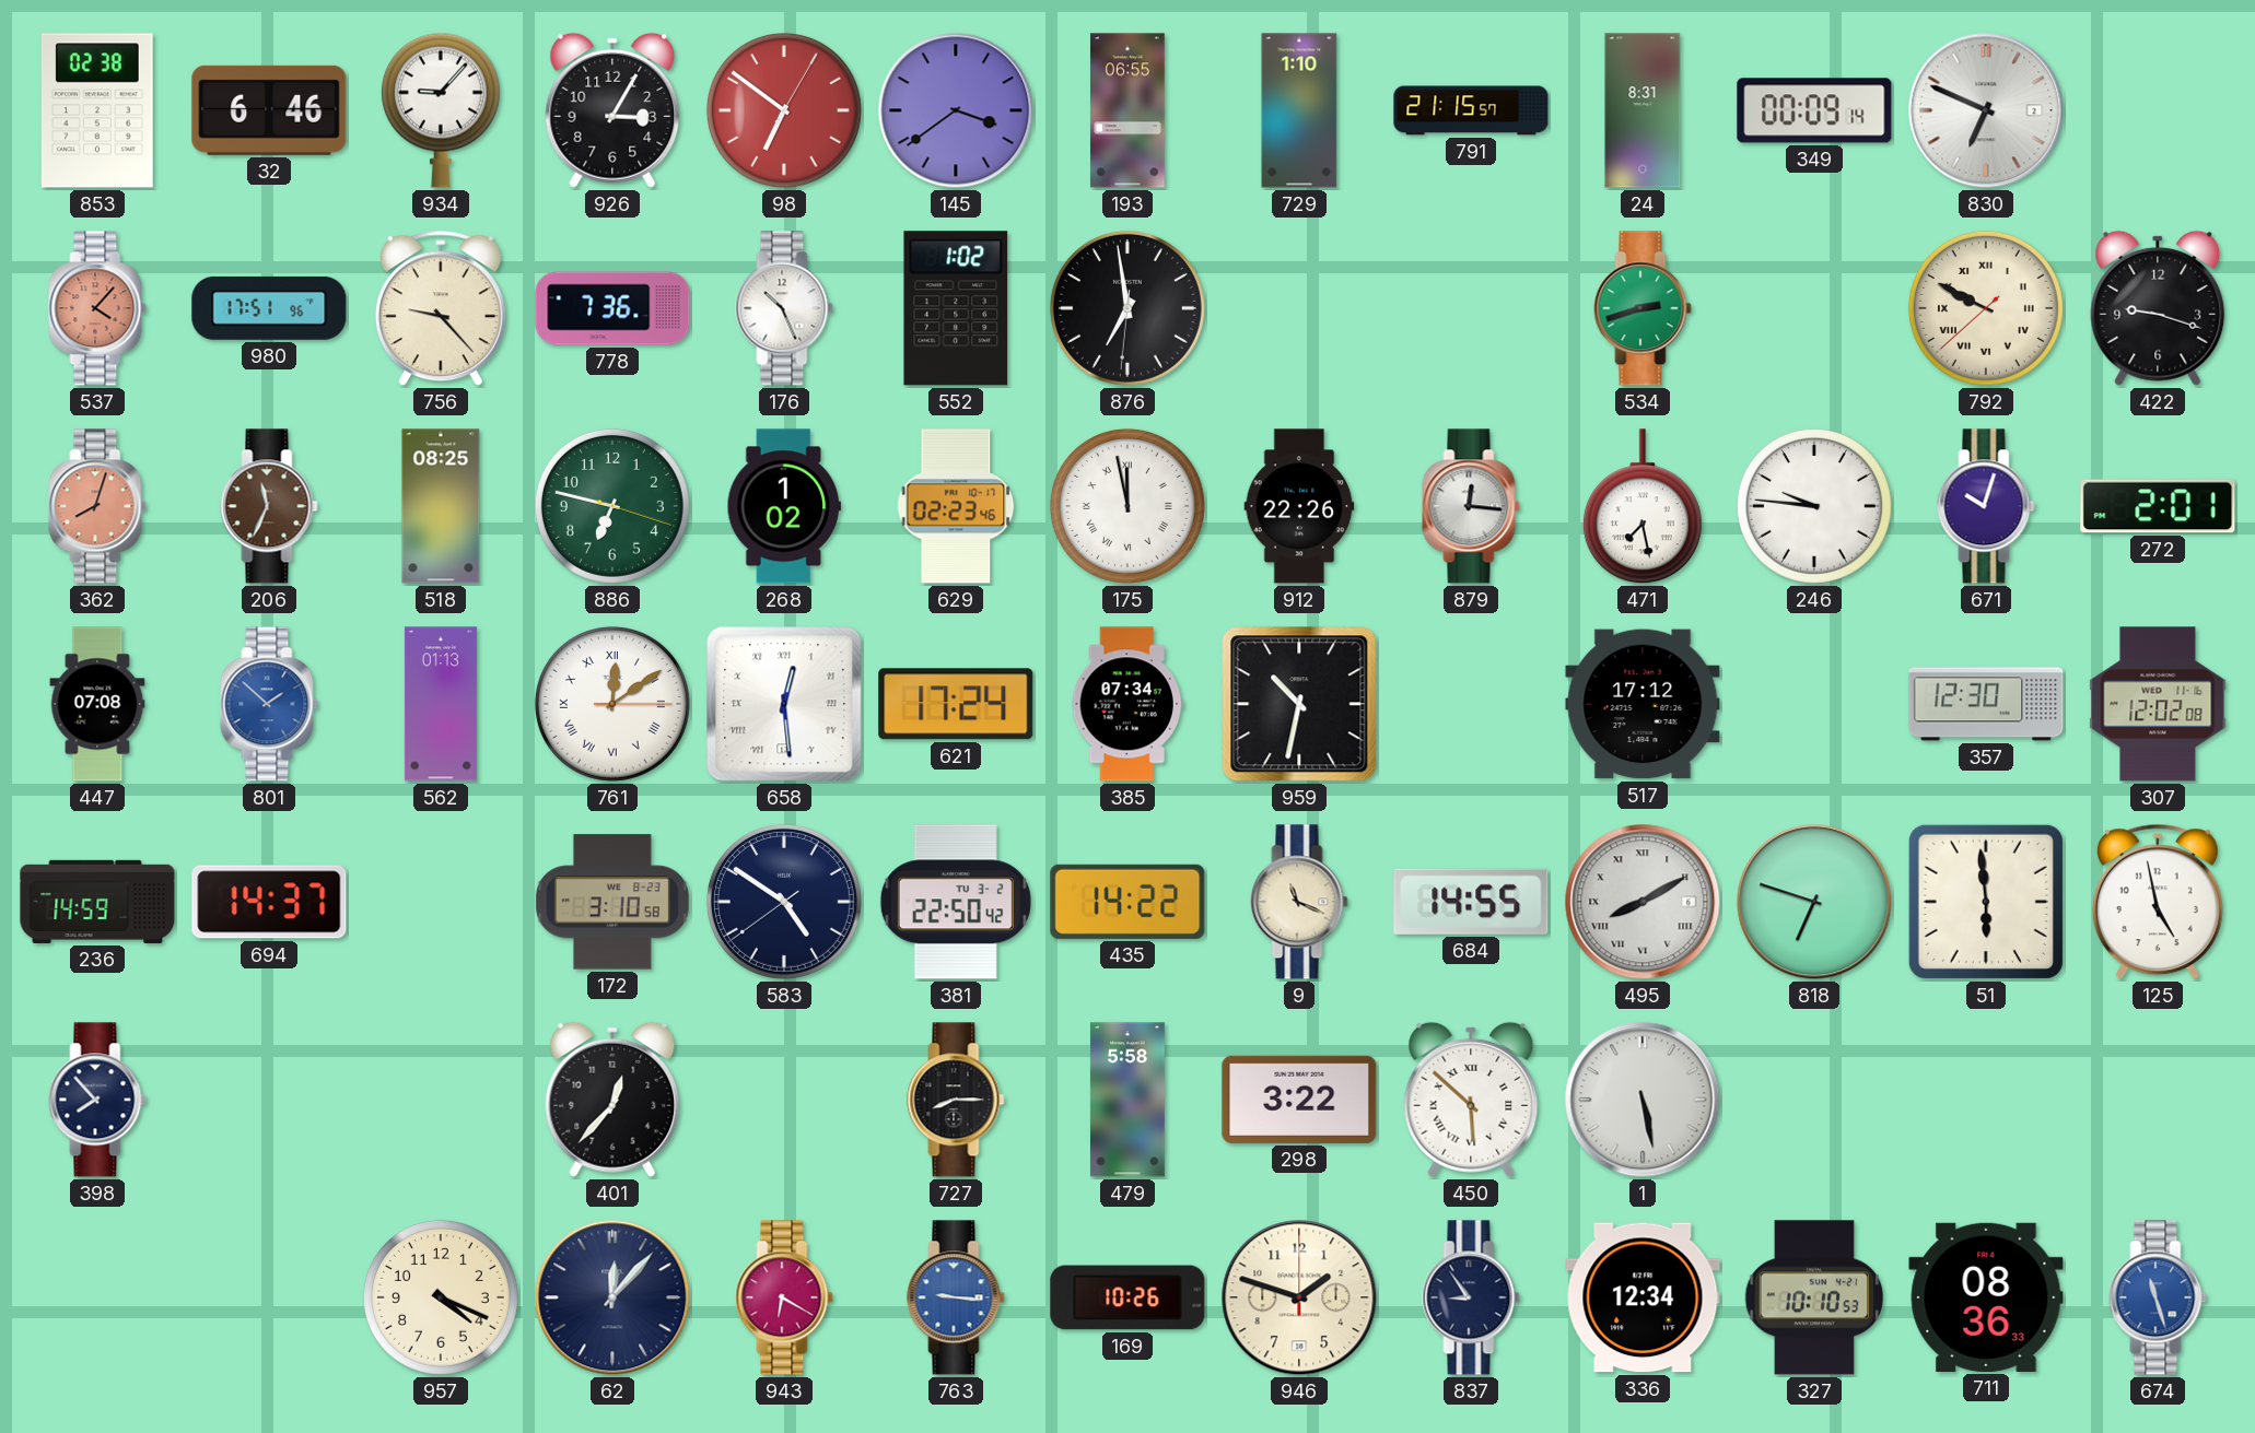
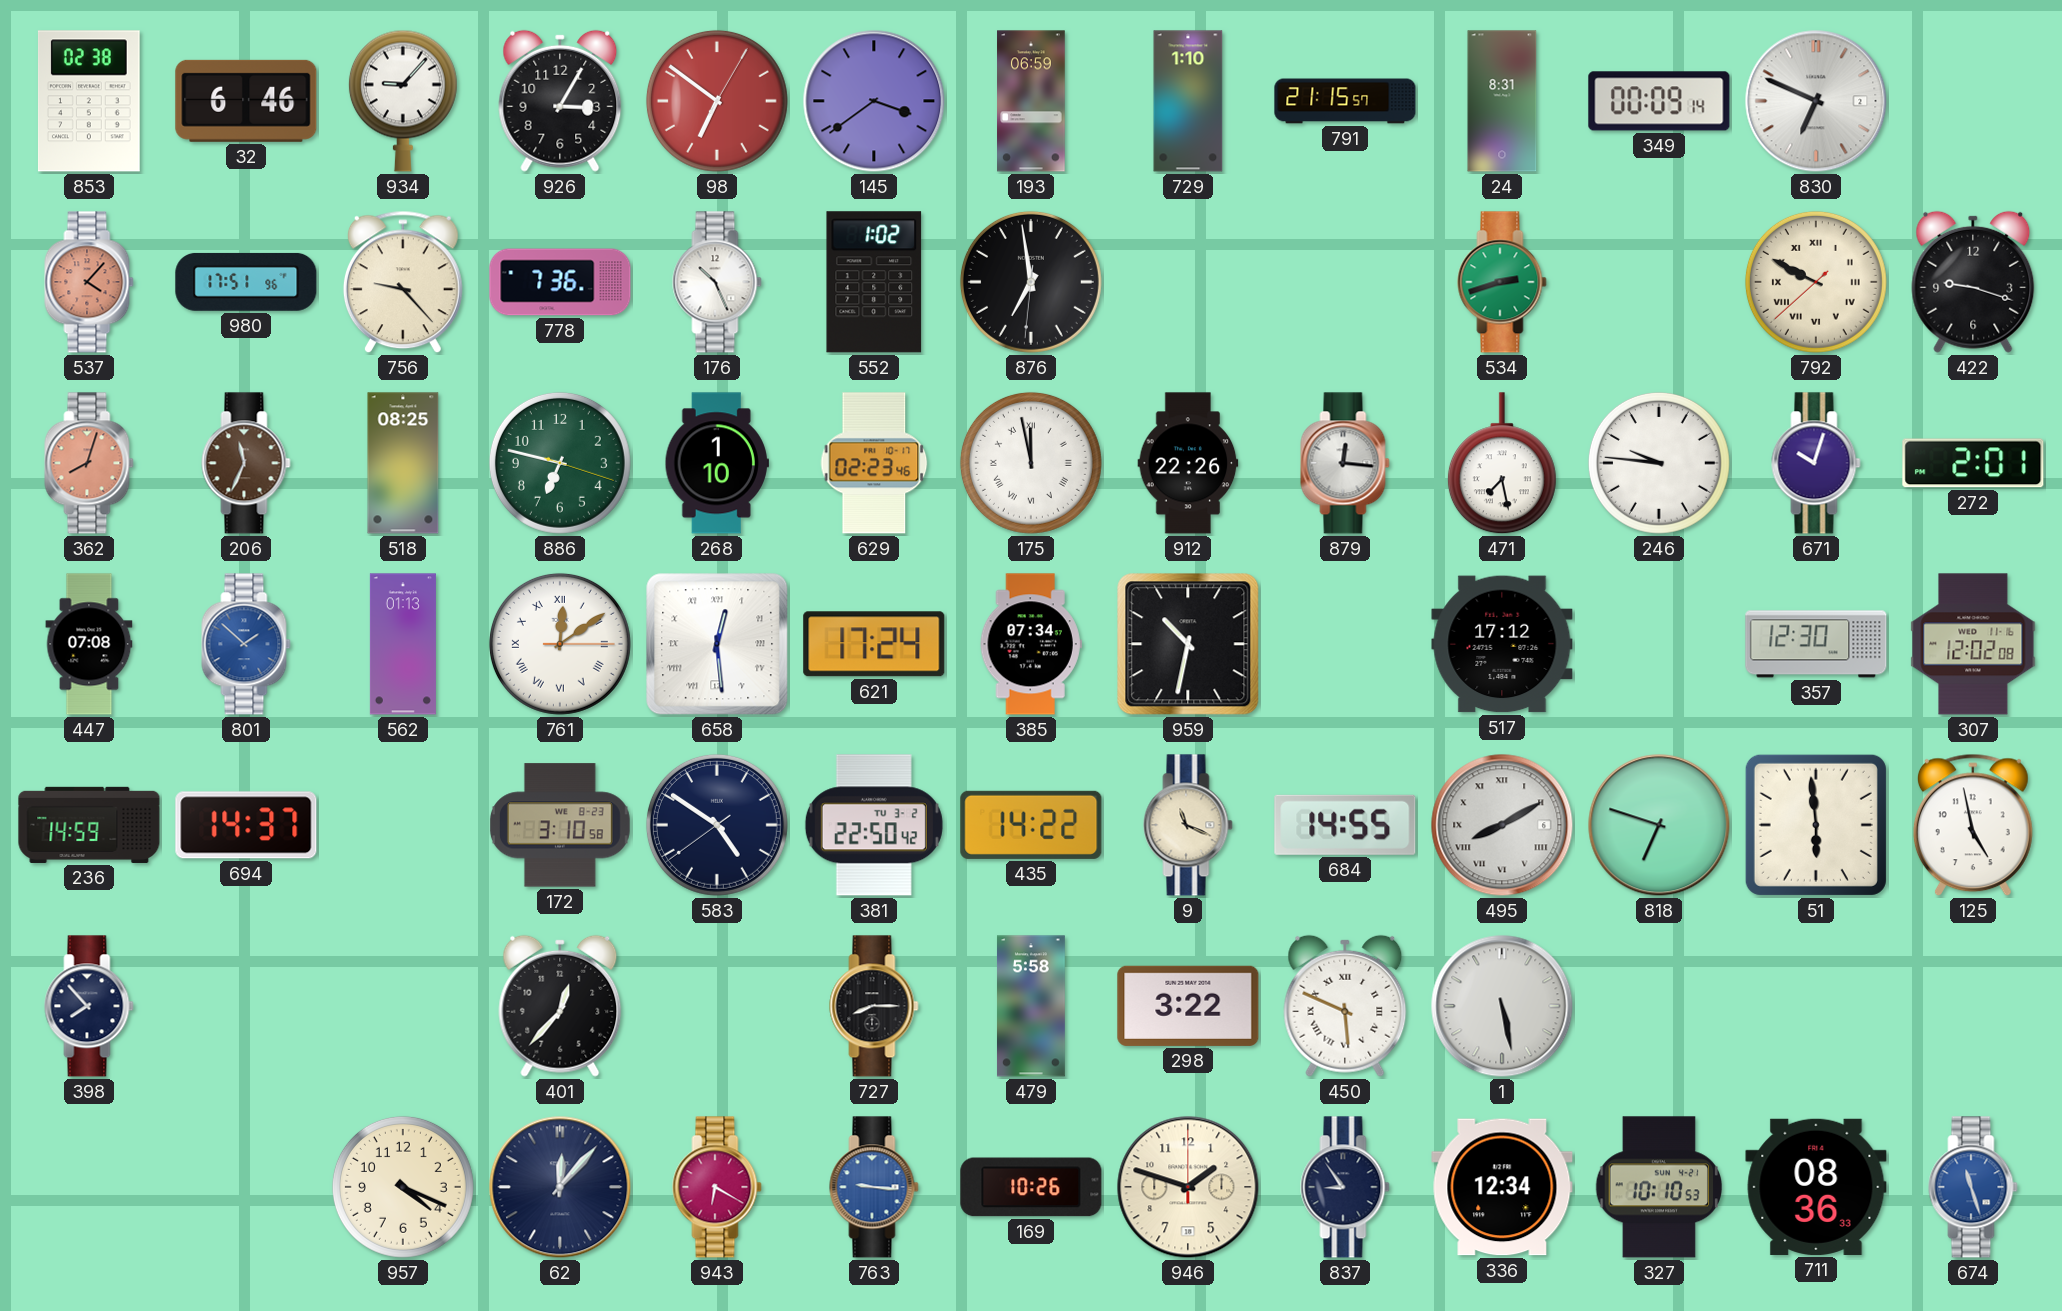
193: 06:55 -> 06:59 (1031, 101)
268: 1:02 -> 1:10 (716, 463)
450: 5:52 -> 5:49 (1345, 1006)
